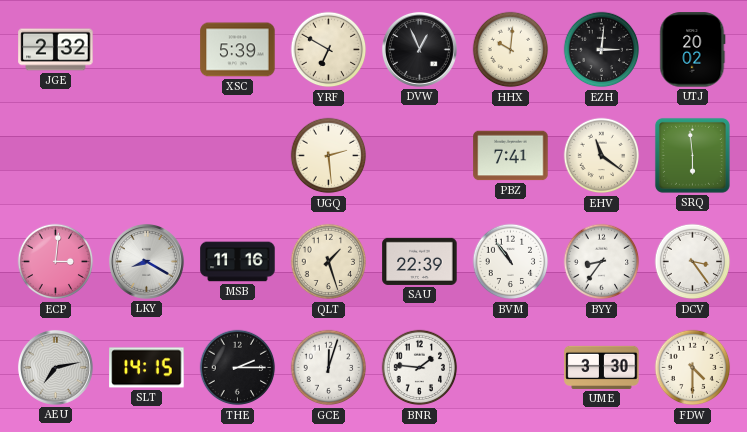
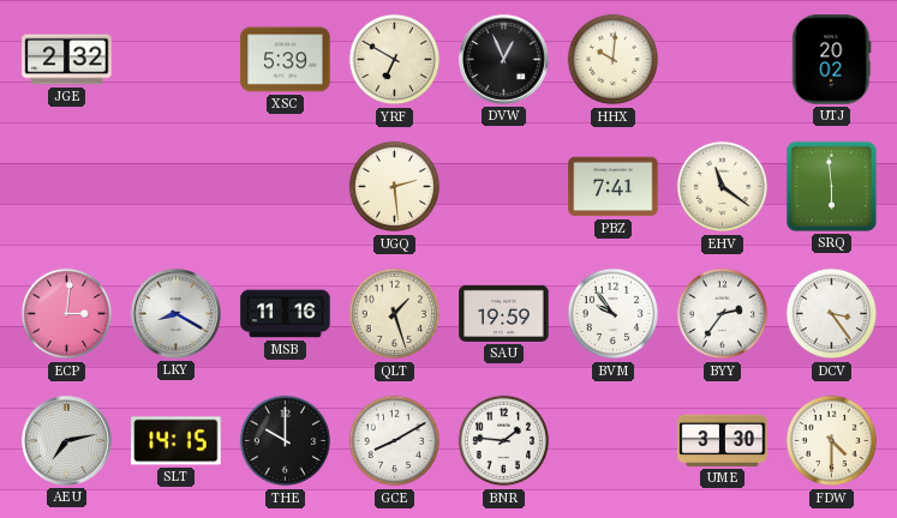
EZH: 3:01 -> none (602, 50)
SAU: 22:39 -> 19:59 (504, 313)
BVM: 10:54 -> 9:54 (614, 314)
BYY: 8:36 -> 2:36 (723, 314)
THE: 2:15 -> 10:00 (286, 441)
GCE: 12:03 -> 8:10 (395, 441)
